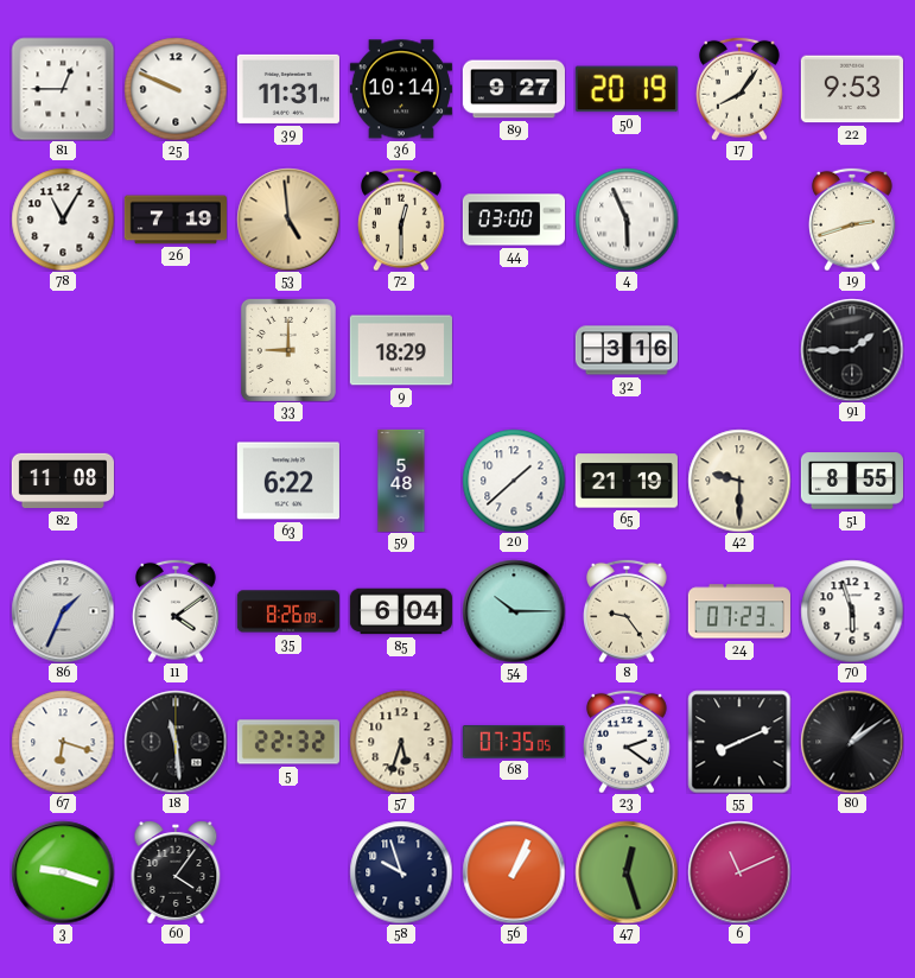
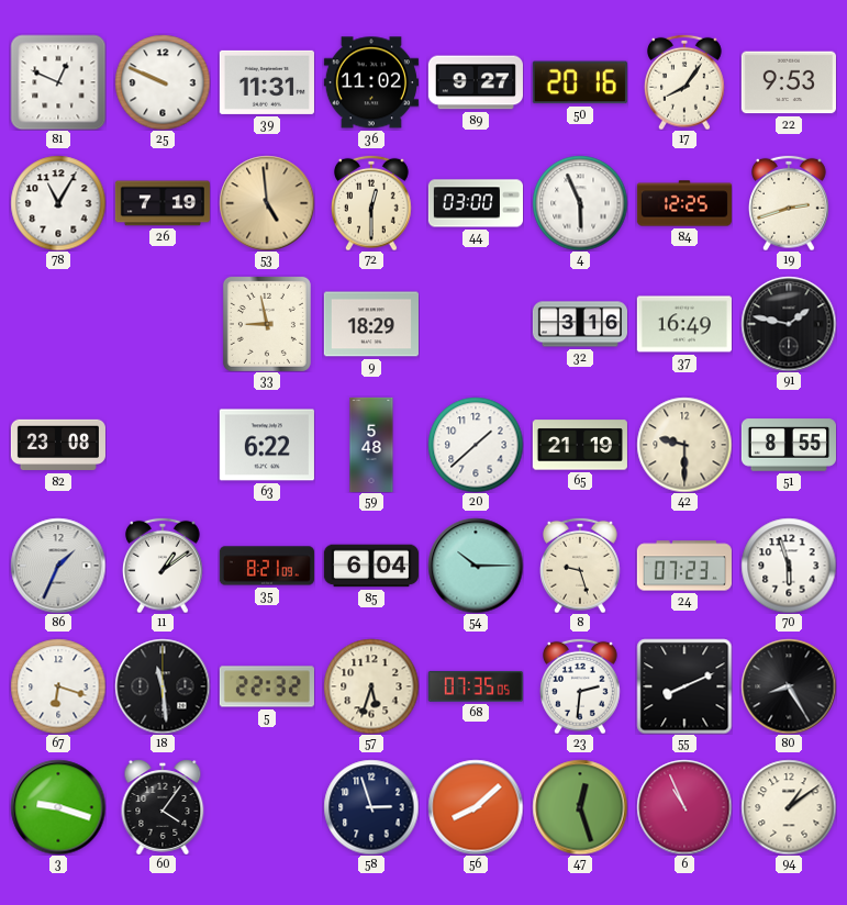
81: 12:45 -> 12:49 (58, 82)
36: 10:14 -> 11:02 (371, 82)
50: 20:19 -> 20:16 (580, 82)
84: none -> 12:25 (683, 203)
33: 9:00 -> 8:58 (267, 324)
37: none -> 16:49 (684, 324)
91: 1:45 -> 1:47 (789, 324)
82: 11:08 -> 23:08 (58, 445)
11: 4:09 -> 1:09 (164, 566)
35: 8:26 -> 8:21 (267, 566)
8: 9:24 -> 9:27 (581, 566)
23: 2:21 -> 2:31 (581, 686)
80: 1:09 -> 8:25 (789, 686)
58: 9:57 -> 2:57 (371, 807)
56: 1:04 -> 8:08 (476, 807)
6: 11:11 -> 10:56 (684, 807)
94: none -> 1:09 (789, 807)
